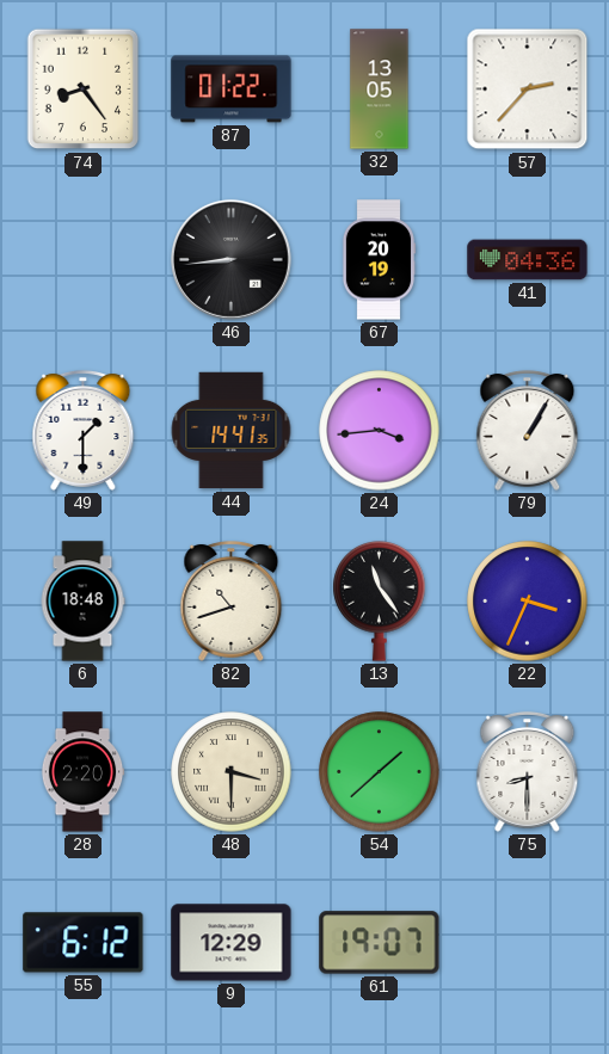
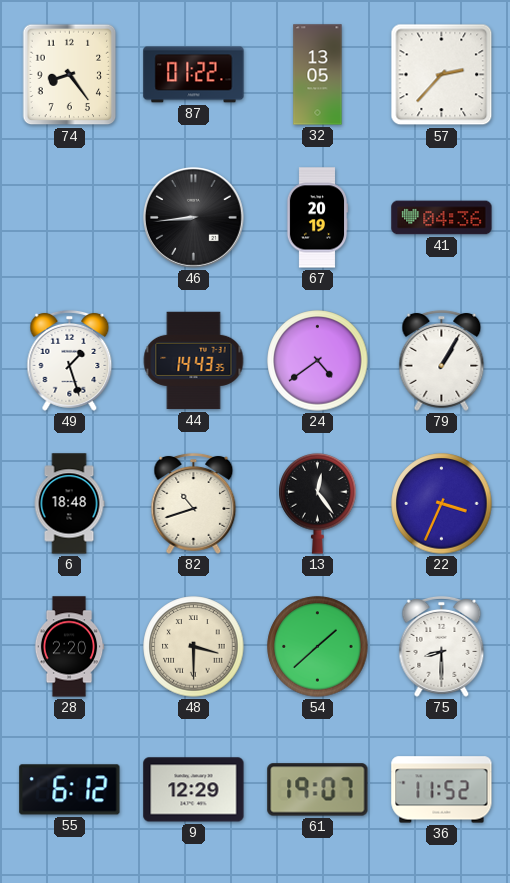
49: 1:30 -> 1:27 (70, 360)
44: 14:41 -> 14:43 (194, 361)
24: 3:44 -> 4:39 (318, 361)
13: 11:24 -> 12:24 (318, 503)
36: none -> 11:52 (442, 790)
